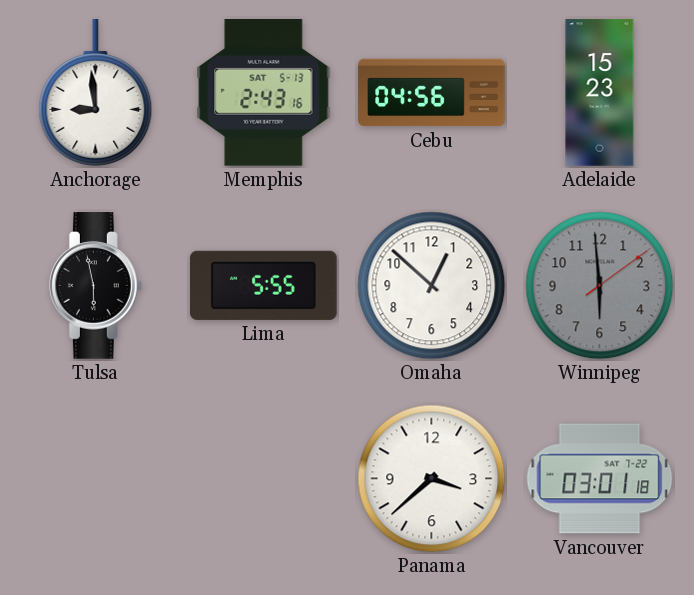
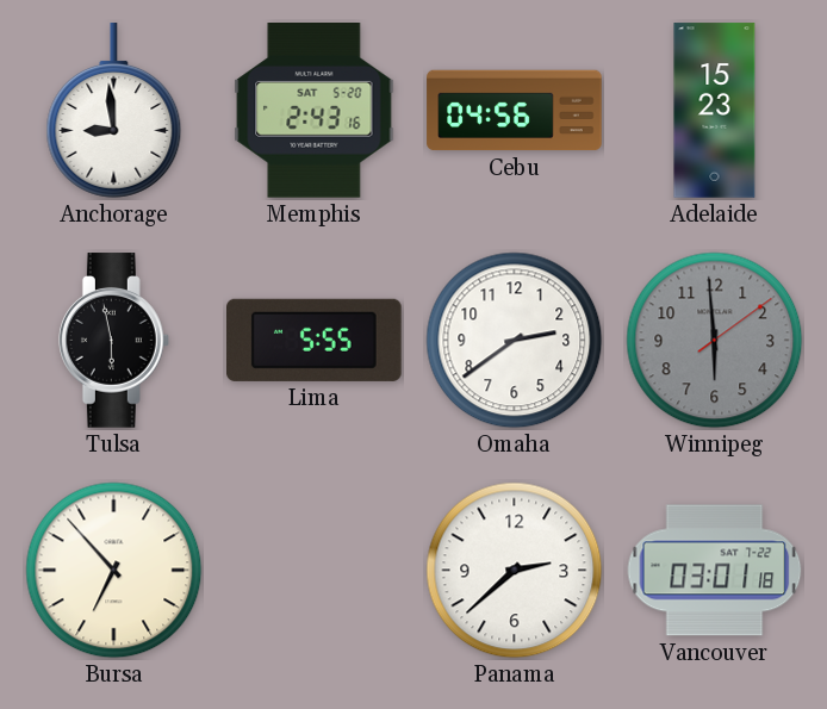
Memphis date: SAT 5-13 -> SAT 5-20 (315, 111)
Omaha: 12:52 -> 2:39 (515, 341)
Bursa: none -> 6:53 (114, 571)
Panama: 3:38 -> 2:38 (515, 571)
